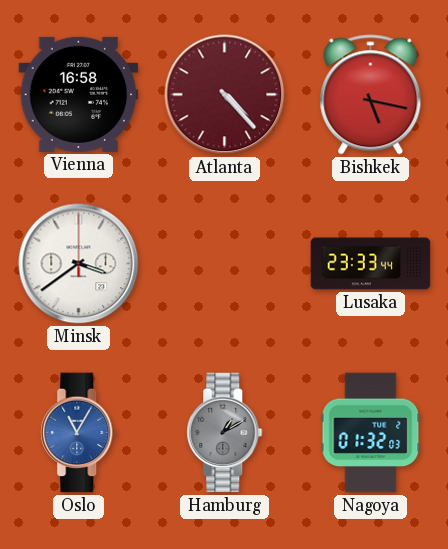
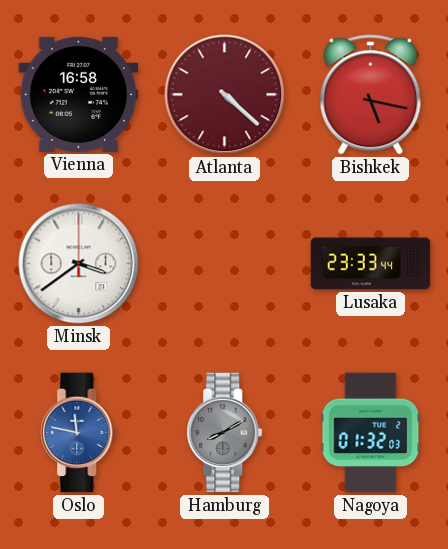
Atlanta: 4:23 -> 4:22 (225, 95)
Oslo: 11:05 -> 11:47 (79, 433)
Hamburg: 1:10 -> 8:10 (225, 433)
